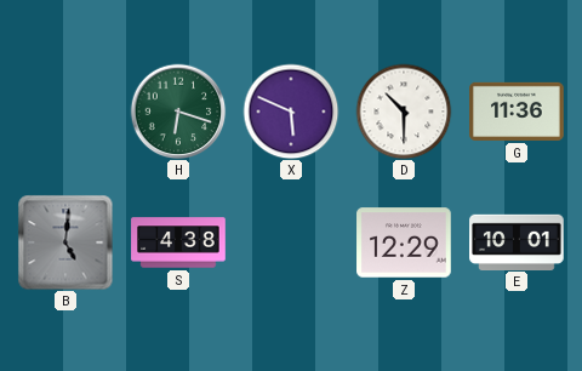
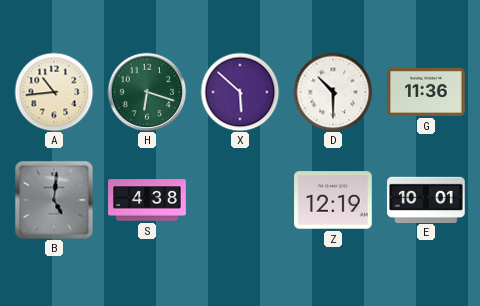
A: none -> 10:44 (54, 92)
X: 5:49 -> 5:52 (240, 92)
Z: 12:29 -> 12:19 (333, 200)
